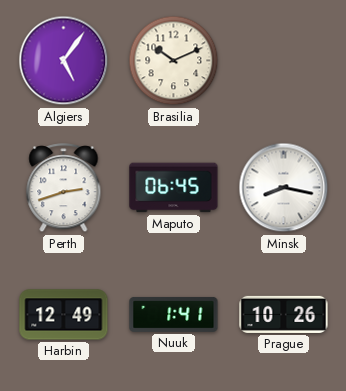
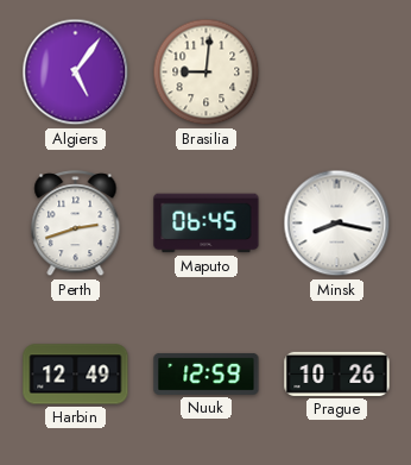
Brasilia: 10:11 -> 9:01 (207, 73)
Nuuk: 1:41 -> 12:59 (207, 373)
